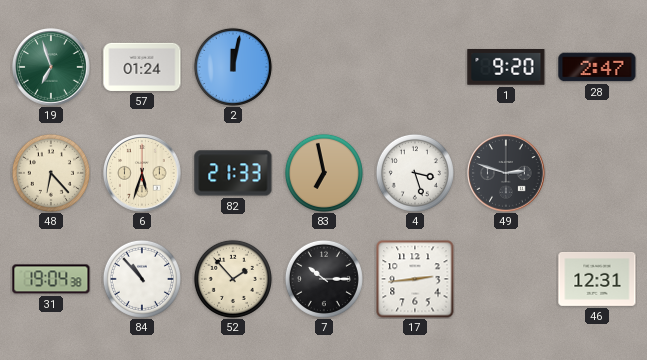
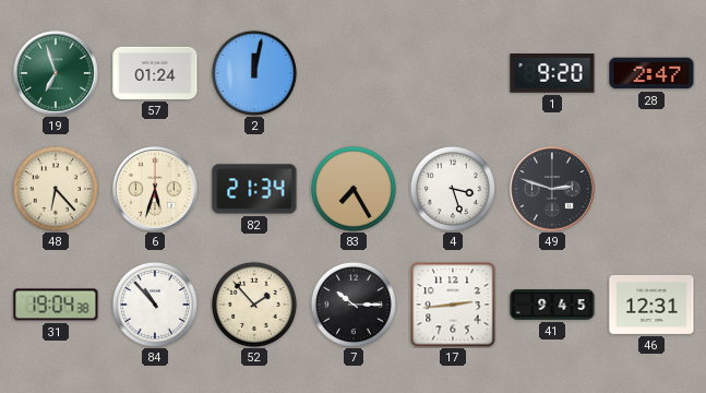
82: 21:33 -> 21:34 (254, 189)
83: 6:58 -> 7:25 (354, 189)
41: none -> 9:45 (552, 305)
